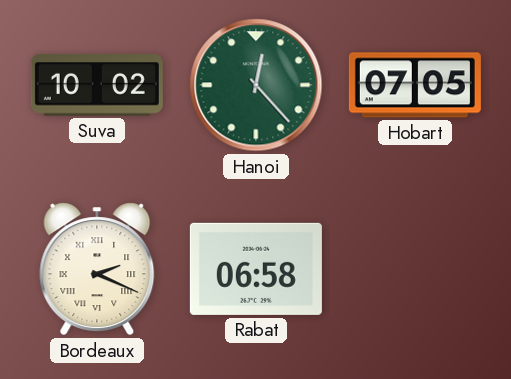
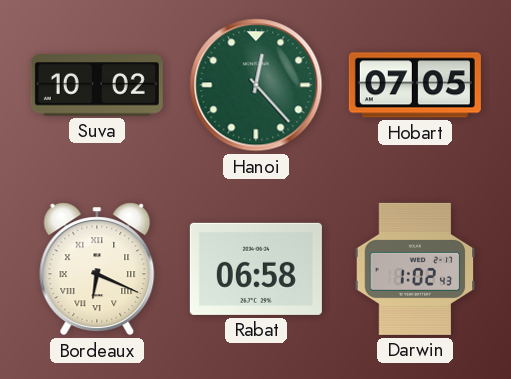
Bordeaux: 2:19 -> 6:19 (97, 269)
Darwin: none -> 1:02 (415, 269)
